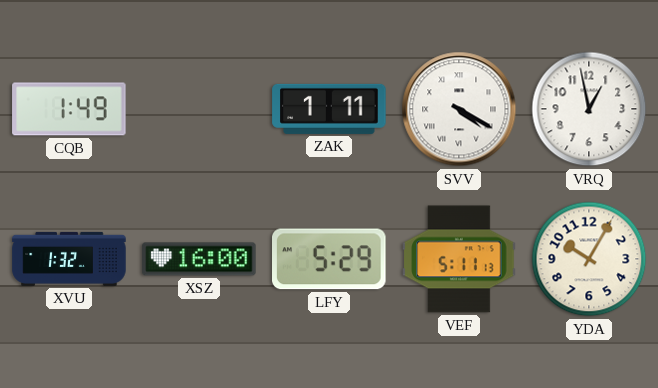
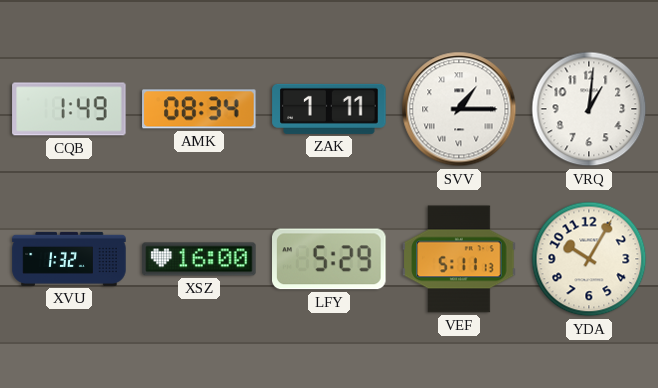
AMK: none -> 08:34 (199, 109)
SVV: 4:20 -> 1:15 (459, 109)
VRQ: 12:58 -> 1:01 (589, 109)
